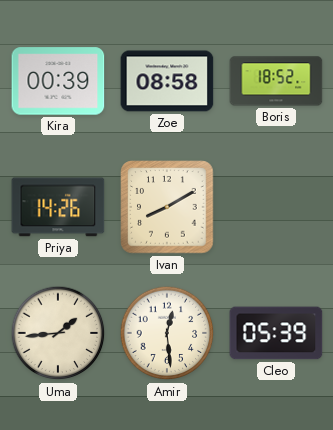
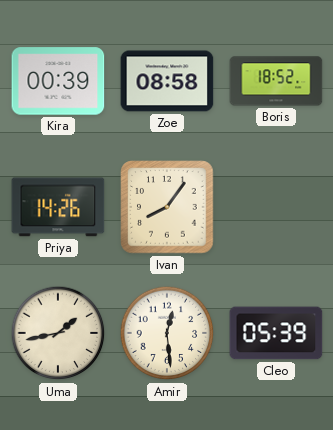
Ivan: 8:10 -> 8:06 (167, 207)
Uma: 1:44 -> 1:43 (58, 333)
